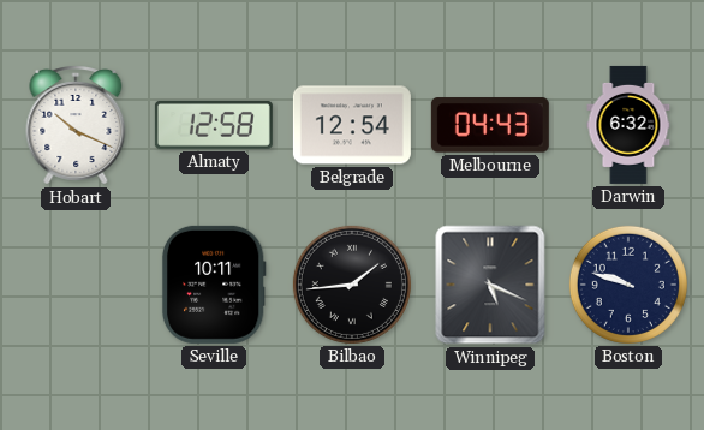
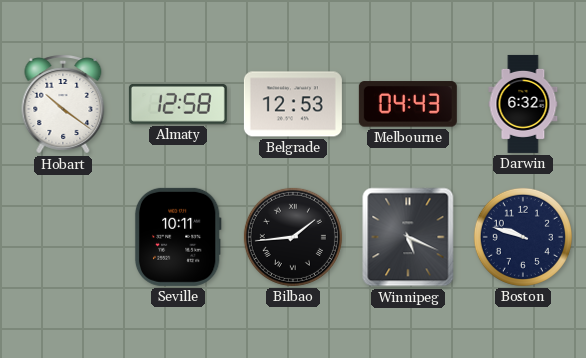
Hobart: 10:19 -> 10:21 (63, 104)
Belgrade: 12:54 -> 12:53 (293, 104)
